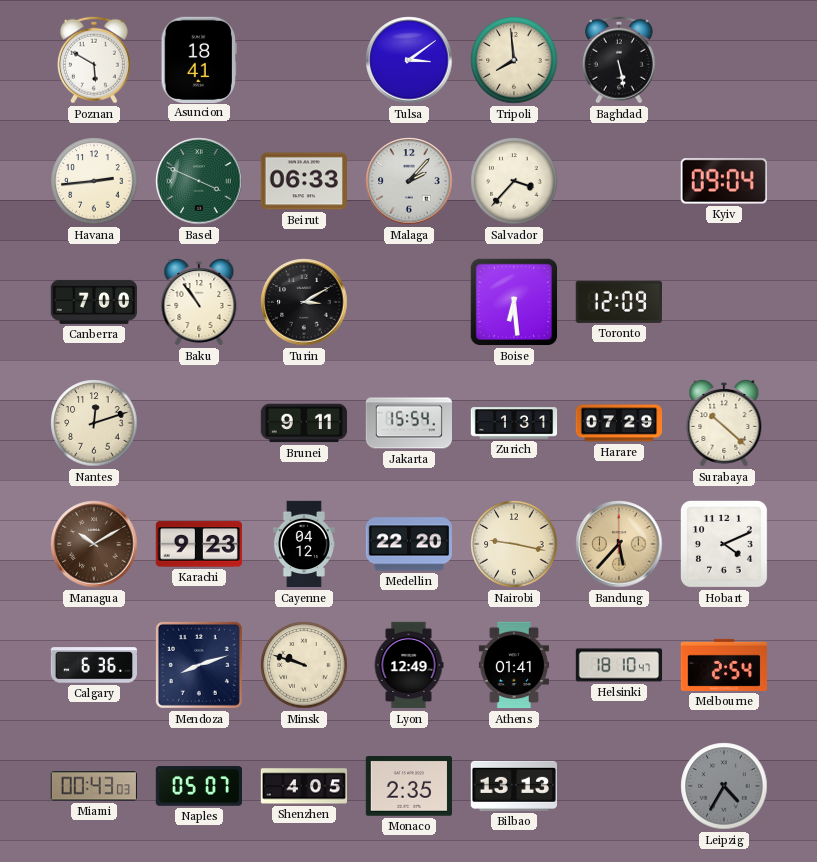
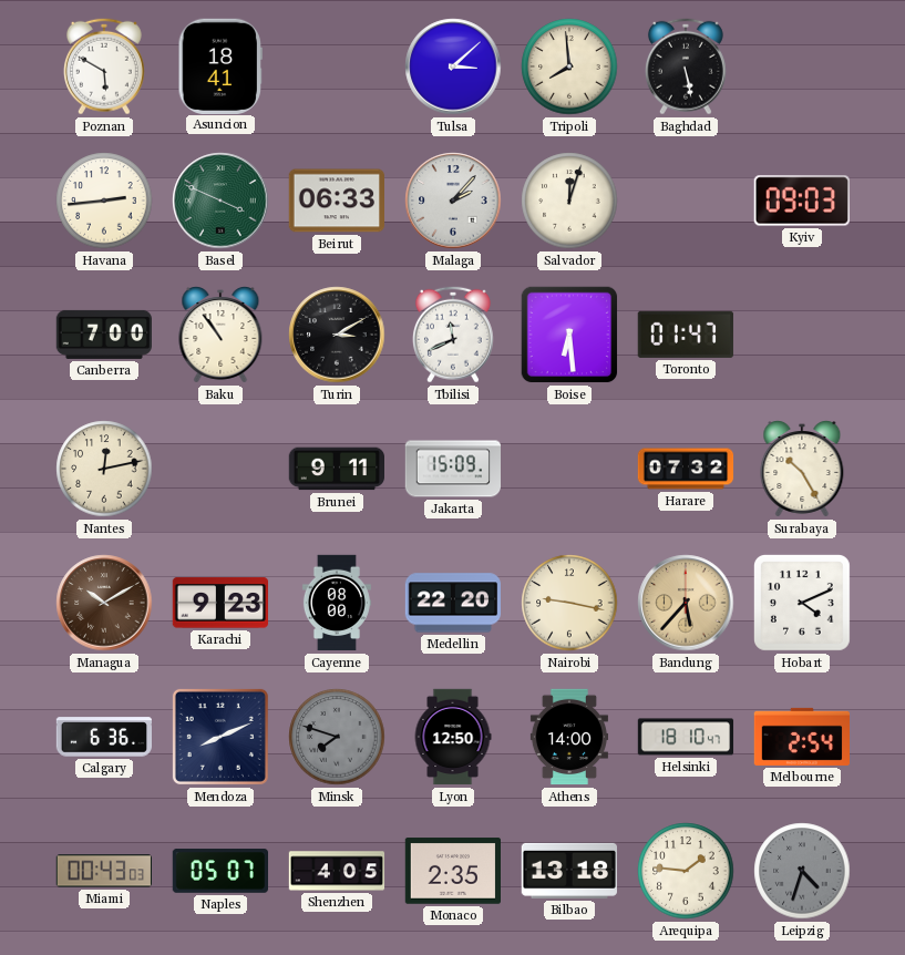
Tulsa: 3:09 -> 3:08 (453, 66)
Salvador: 3:37 -> 12:03 (569, 201)
Kyiv: 09:04 -> 09:03 (802, 201)
Tbilisi: none -> 11:41 (453, 335)
Toronto: 12:09 -> 01:47 (686, 335)
Nantes: 12:12 -> 12:13 (104, 469)
Jakarta: 15:54 -> 15:09 (452, 469)
Zurich: 1:31 -> none (514, 423)
Harare: 07:29 -> 07:32 (686, 469)
Surabaya: 10:22 -> 10:25 (802, 470)
Cayenne: 04:12 -> 08:00 (337, 603)
Mendoza: 8:12 -> 8:11 (220, 737)
Minsk: 9:48 -> 7:48 (337, 737)
Minsk dial: cream -> grey (337, 737)
Lyon: 12:49 -> 12:50 (453, 737)
Athens: 01:41 -> 14:00 (569, 737)
Bilbao: 13:13 -> 13:18 (568, 871)
Arequipa: none -> 1:46 (686, 871)
Leipzig: 4:35 -> 4:33 (802, 871)
